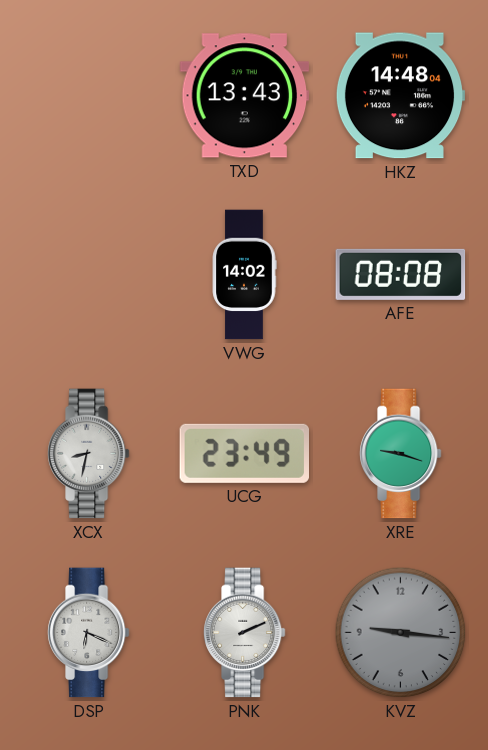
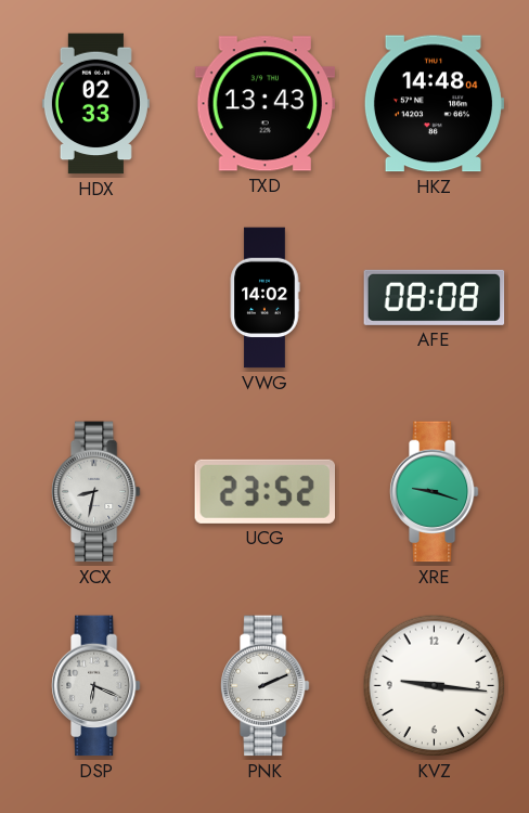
HDX: none -> 02:33 (95, 104)
UCG: 23:49 -> 23:52 (264, 491)
KVZ dial: grey -> white (435, 686)
